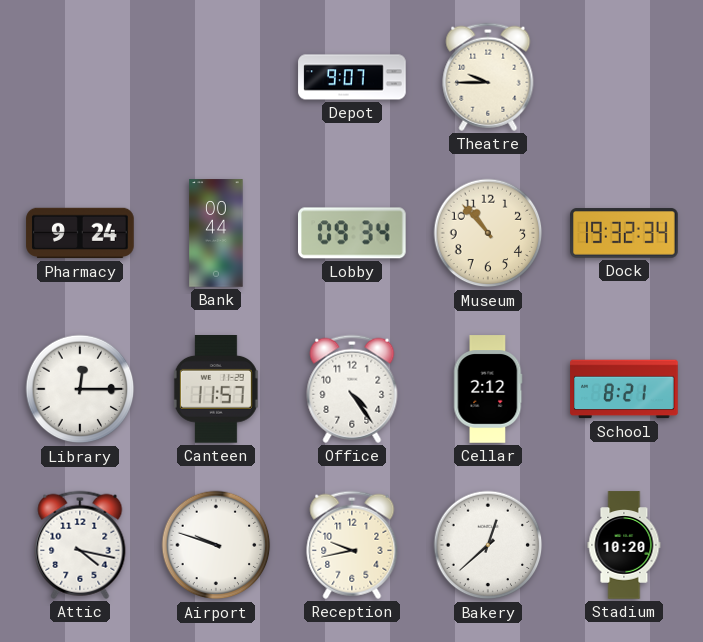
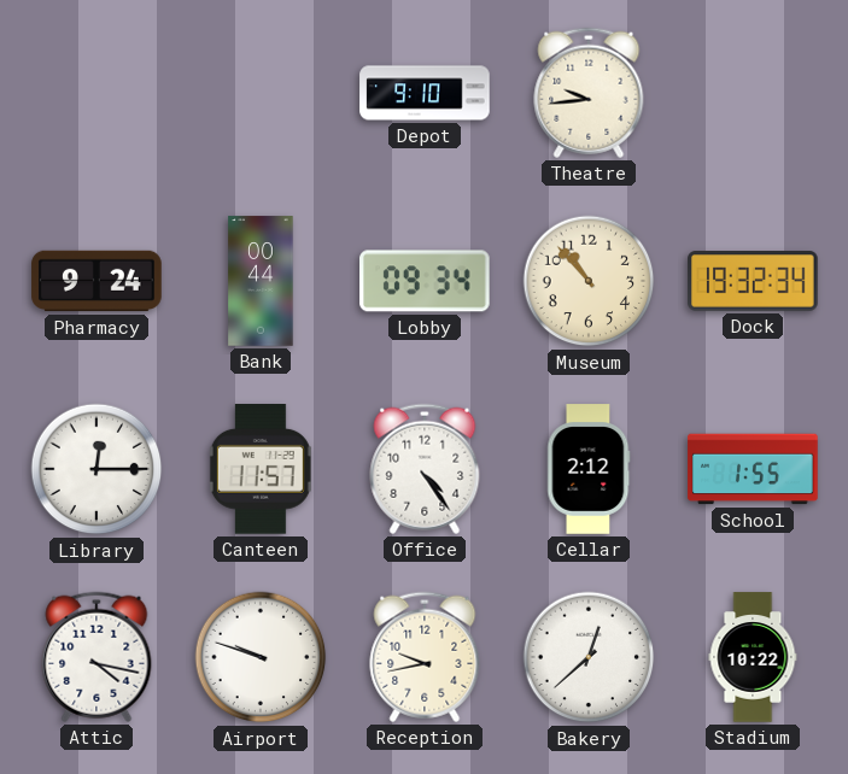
Depot: 9:07 -> 9:10 (425, 93)
Theatre: 9:45 -> 9:44 (589, 93)
School: 8:21 -> 1:55 (753, 469)
Stadium: 10:20 -> 10:22 (753, 657)
